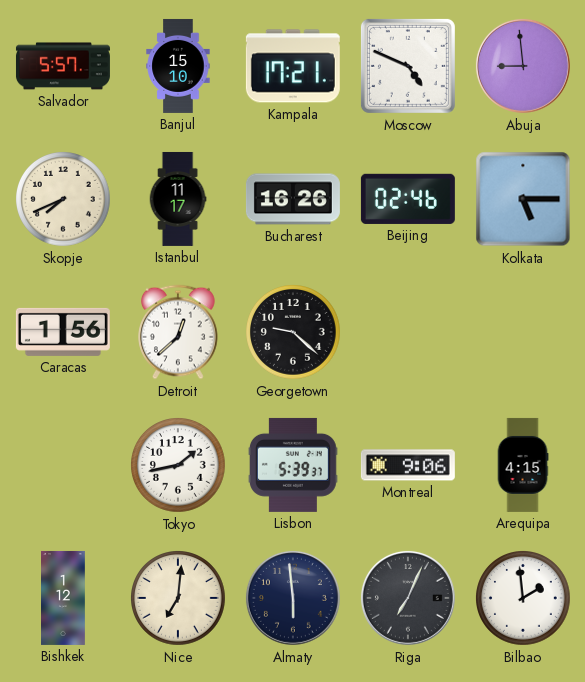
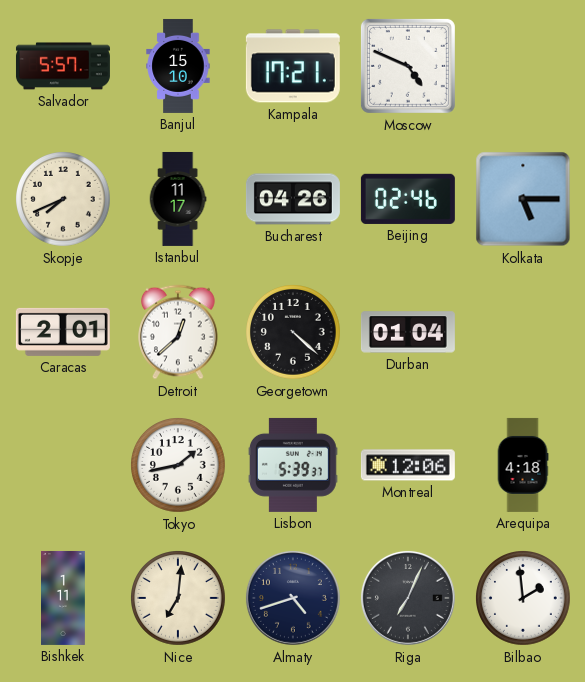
Abuja: 8:59 -> none (523, 66)
Bucharest: 16:26 -> 04:26 (293, 199)
Caracas: 1:56 -> 2:01 (63, 332)
Georgetown: 9:22 -> 4:22 (294, 333)
Durban: none -> 01:04 (408, 332)
Montreal: 9:06 -> 12:06 (408, 465)
Arequipa: 4:15 -> 4:18 (523, 465)
Bishkek: 1:12 -> 1:11 (64, 598)
Almaty: 5:59 -> 4:42 (293, 598)
